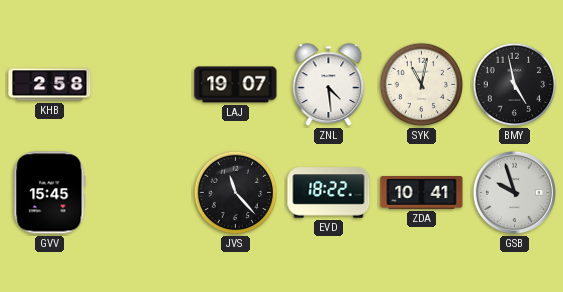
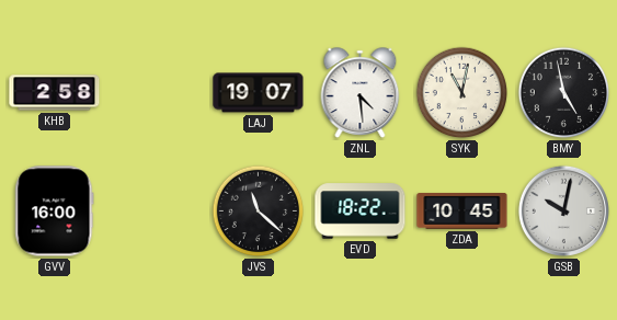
GVV: 15:45 -> 16:00 (55, 212)
JVS: 11:23 -> 11:22 (259, 212)
ZDA: 10:41 -> 10:45 (462, 212)
GSB: 9:57 -> 10:02 (563, 210)
